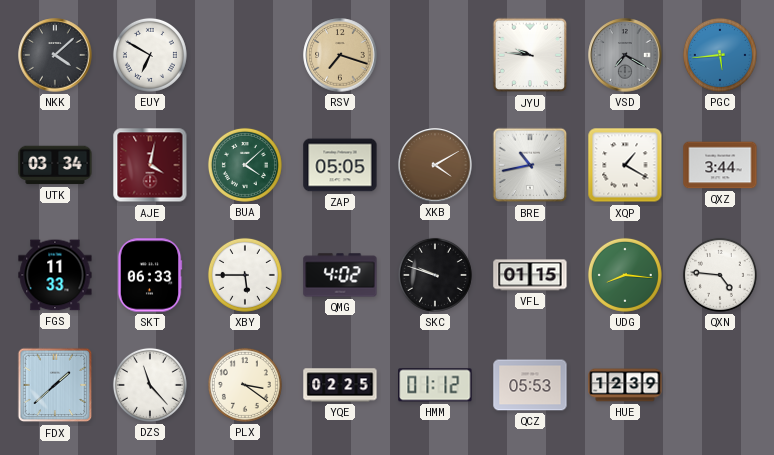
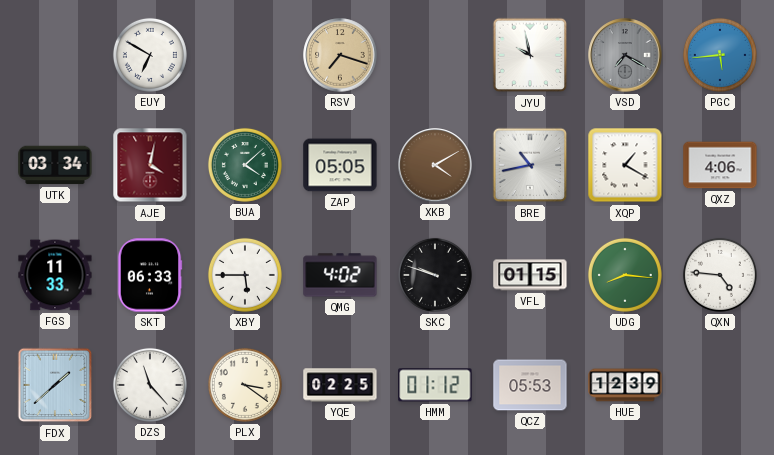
NKK: 4:08 -> none (55, 55)
JYU: 9:46 -> 9:58 (530, 55)
QXZ: 3:44 -> 4:06 (720, 165)
